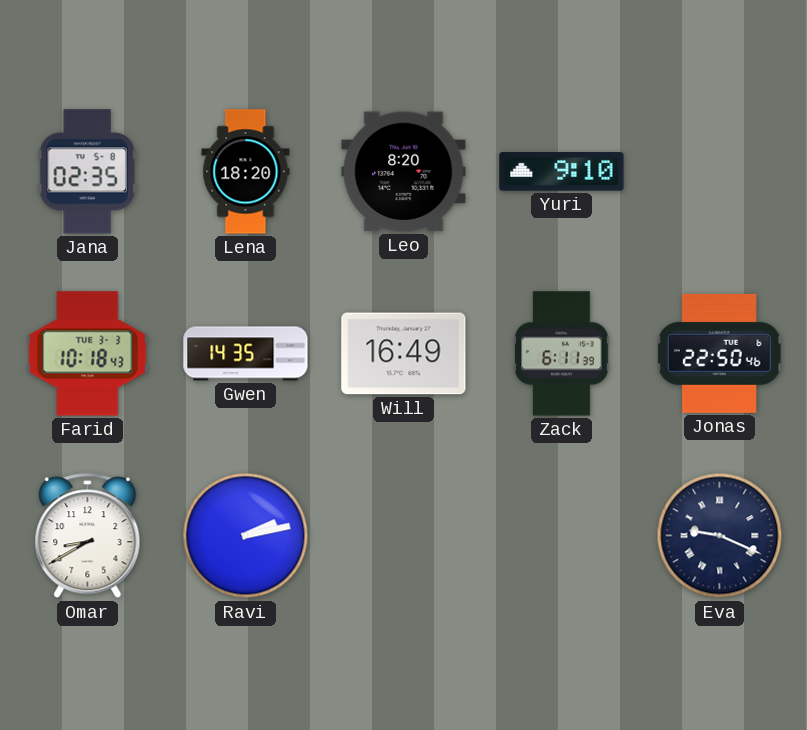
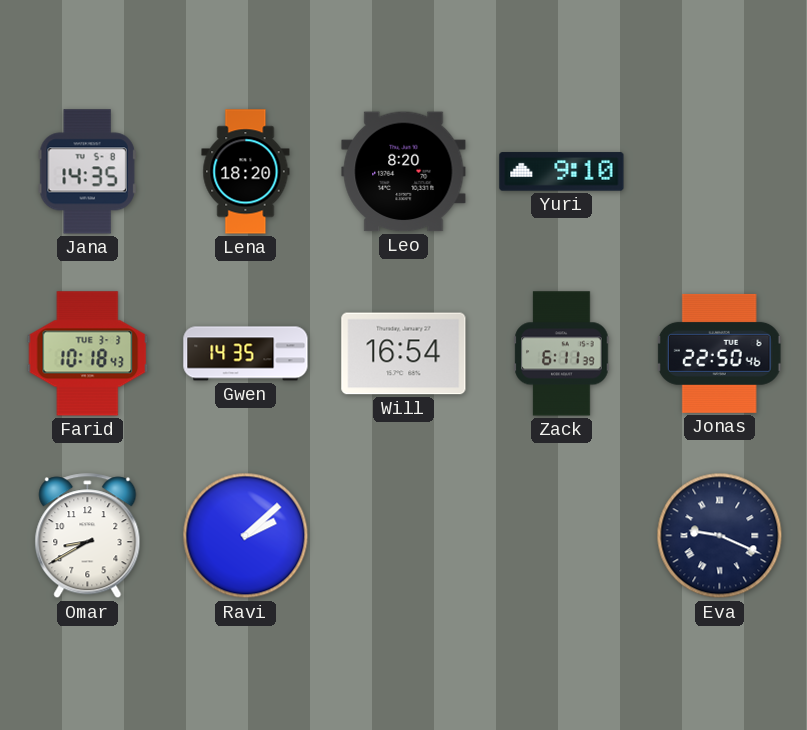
Jana: 02:35 -> 14:35 (87, 172)
Will: 16:49 -> 16:54 (404, 354)
Ravi: 2:13 -> 2:08 (246, 536)
